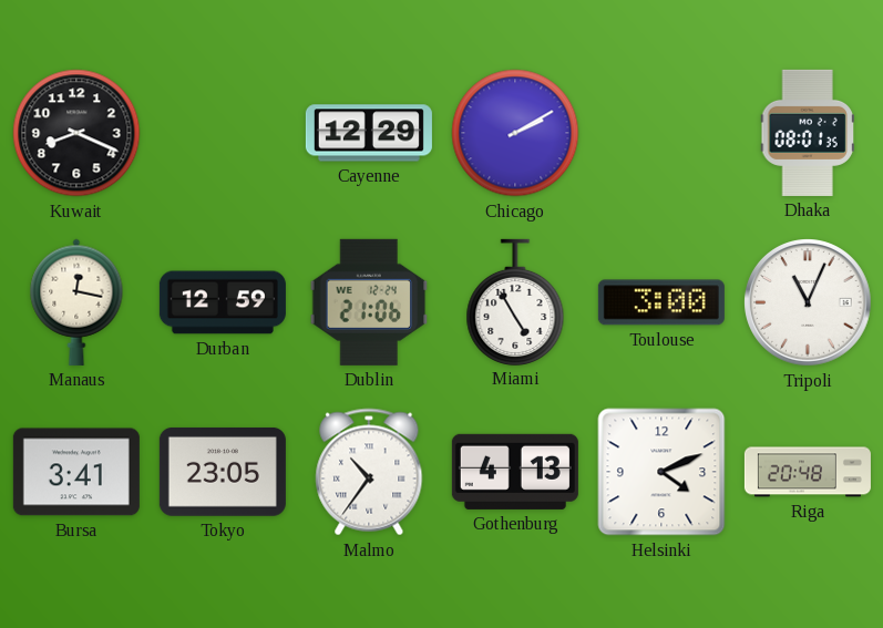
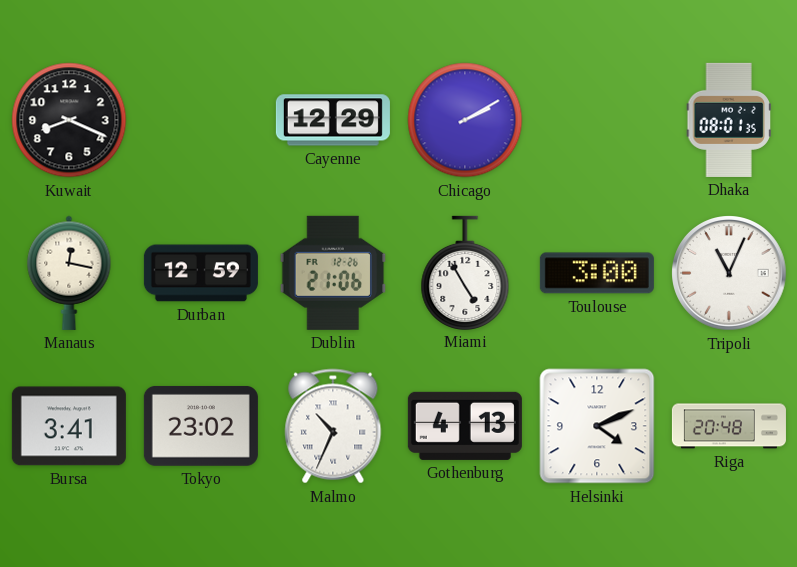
Dublin date: WE 12-24 -> FR 12-26 (333, 273)
Tokyo: 23:05 -> 23:02 (201, 426)
Malmo: 10:36 -> 10:34 (333, 426)
